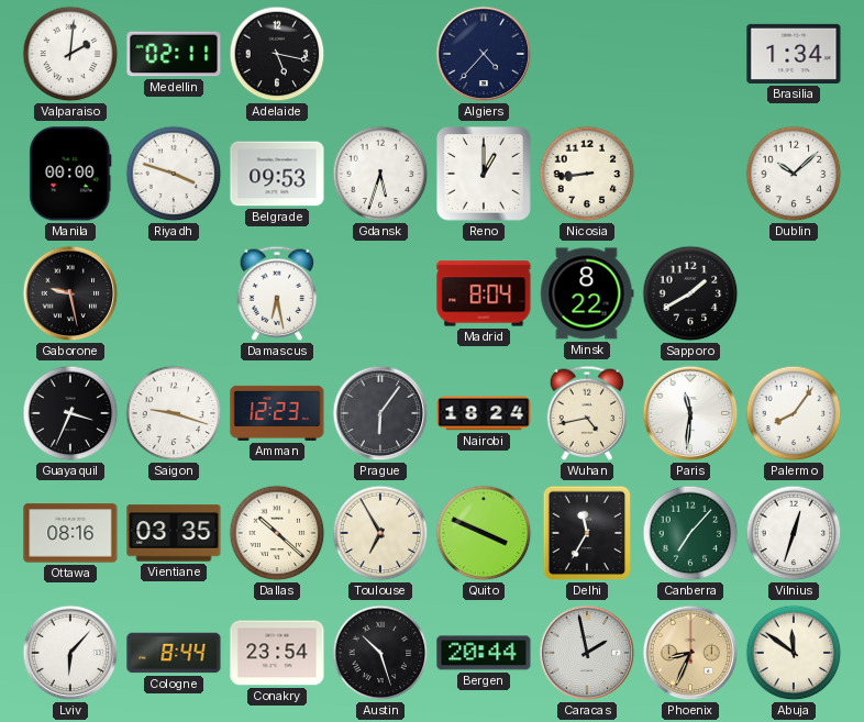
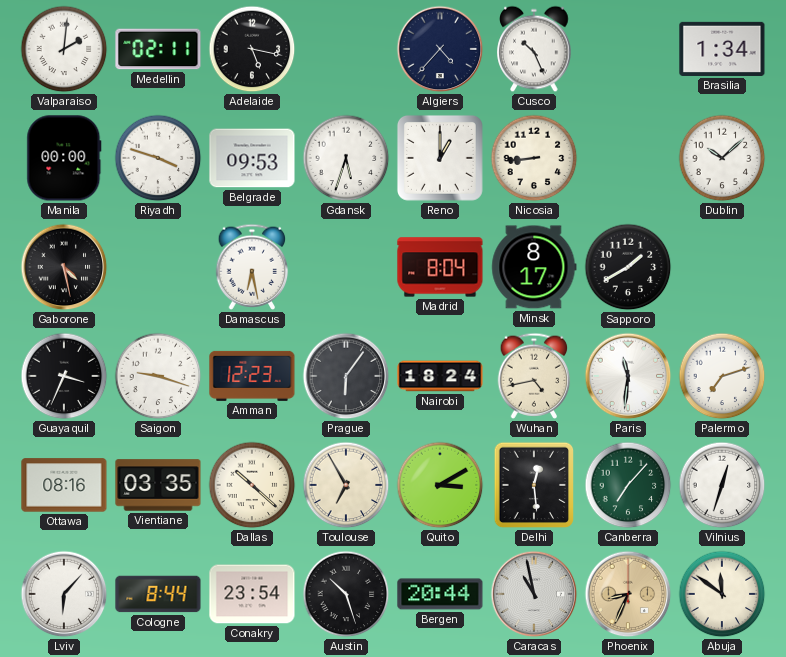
Cusco: none -> 10:26 (534, 49)
Gaborone: 9:28 -> 4:28 (64, 267)
Minsk: 8:22 -> 8:17 (534, 267)
Palermo: 8:06 -> 7:12 (722, 376)
Quito: 3:49 -> 3:10 (440, 485)
Delhi: 11:35 -> 12:29 (534, 485)
Caracas: 1:58 -> 10:58 (534, 594)
